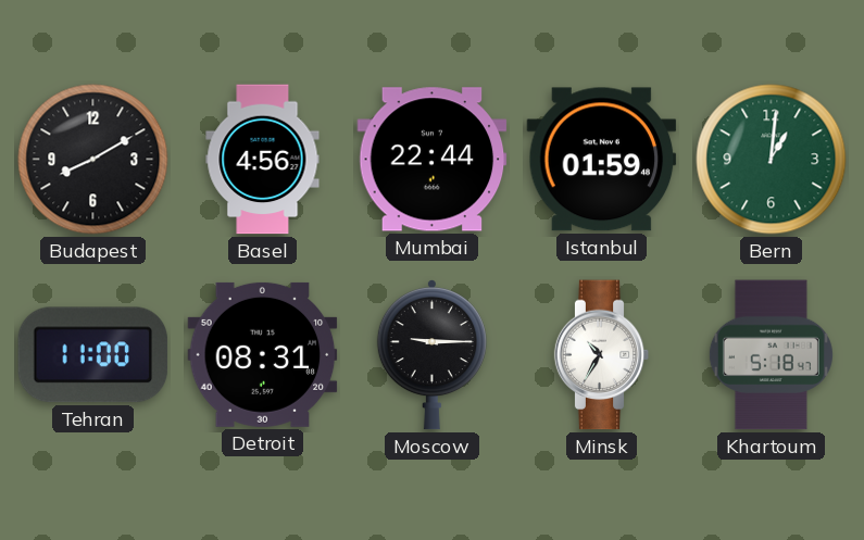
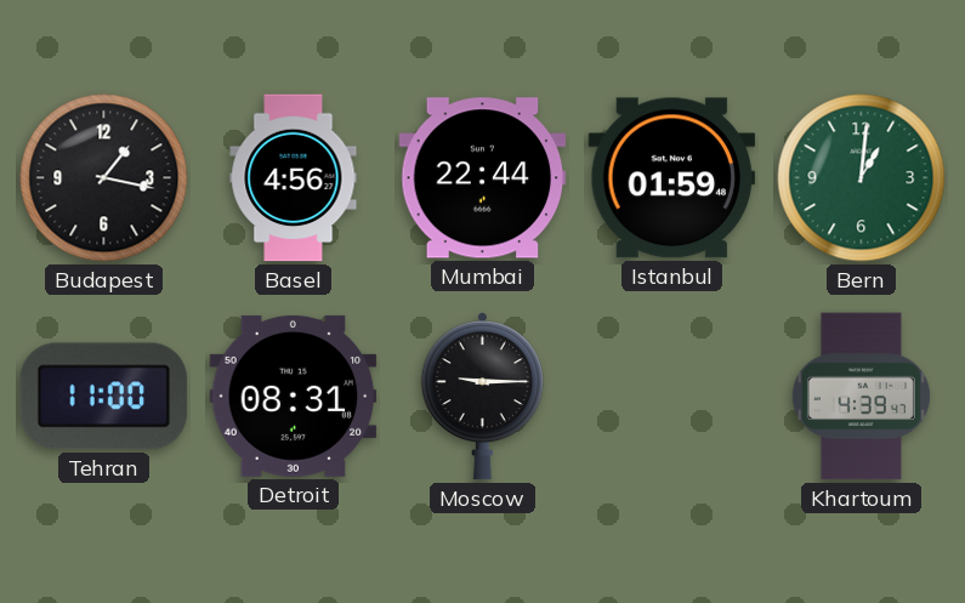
Budapest: 8:10 -> 1:17 (104, 178)
Minsk: 10:35 -> none (602, 355)
Khartoum: 5:18 -> 4:39 (861, 397)
